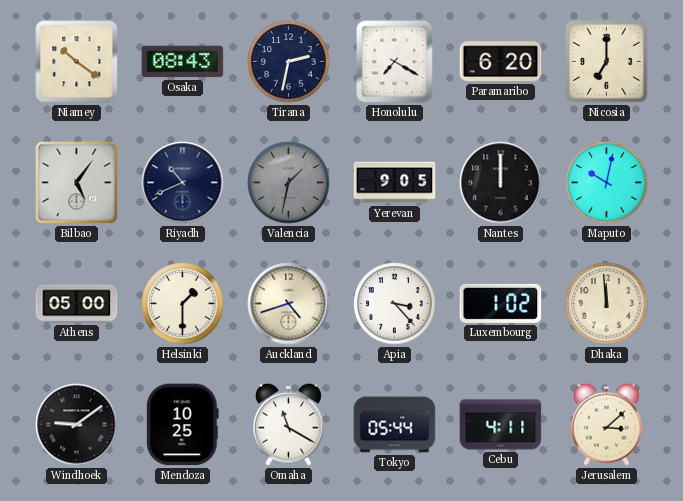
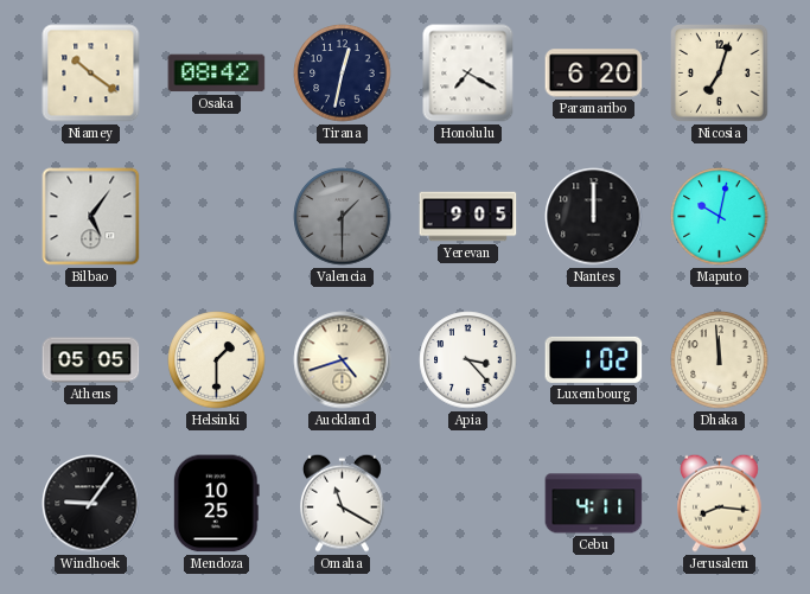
Osaka: 08:43 -> 08:42 (217, 74)
Tirana: 2:32 -> 12:32 (343, 74)
Nicosia: 7:00 -> 7:03 (720, 74)
Riyadh: 10:41 -> none (183, 183)
Valencia: 1:32 -> 1:30 (343, 217)
Athens: 05:00 -> 05:05 (91, 360)
Windhoek: 9:09 -> 9:06 (91, 504)
Tokyo: 05:44 -> none (395, 425)
Jerusalem: 3:08 -> 8:16 (720, 503)
